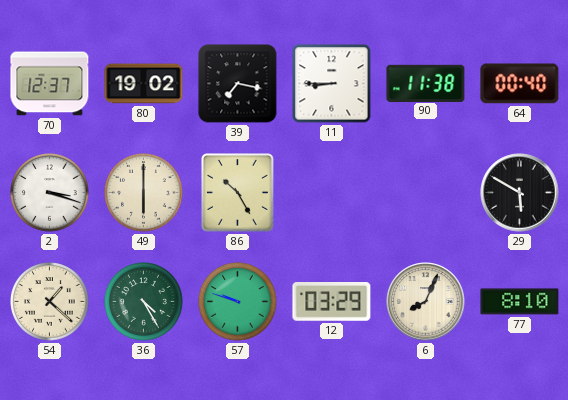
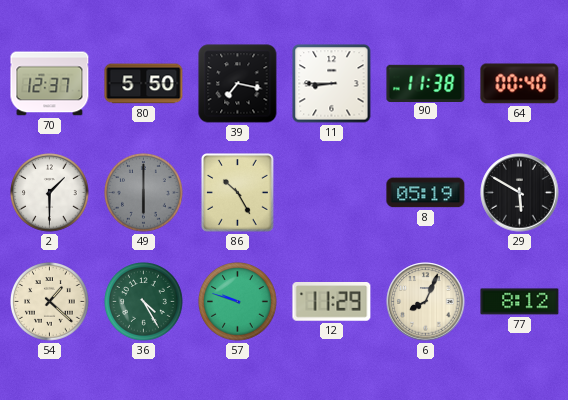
80: 19:02 -> 5:50 (144, 84)
2: 3:18 -> 1:30 (50, 193)
49 dial: cream -> grey (144, 193)
8: none -> 05:19 (426, 193)
12: 03:29 -> 11:29 (332, 302)
77: 8:10 -> 8:12 (520, 302)
